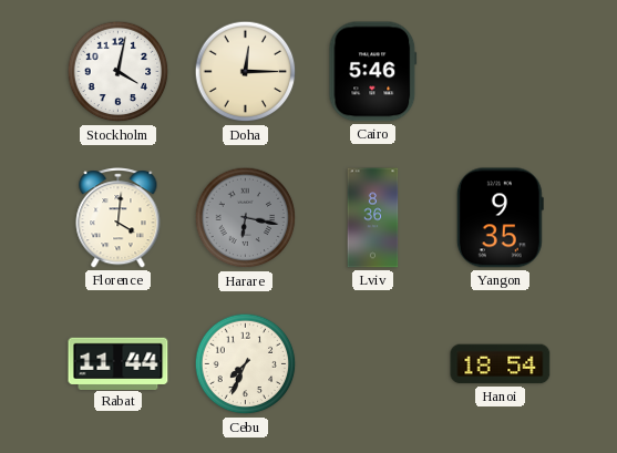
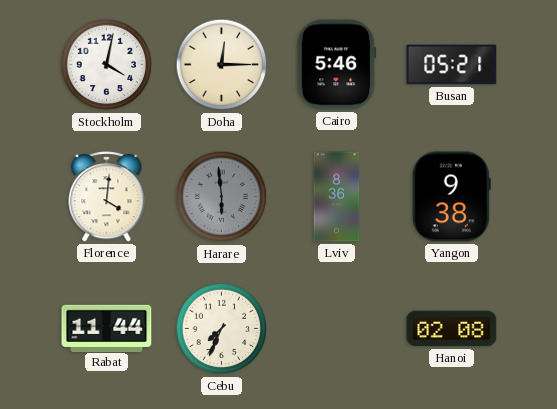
Busan: none -> 05:21 (452, 65)
Harare: 6:17 -> 5:59 (222, 197)
Yangon: 9:35 -> 9:38 (451, 197)
Hanoi: 18:54 -> 02:08 (452, 329)
